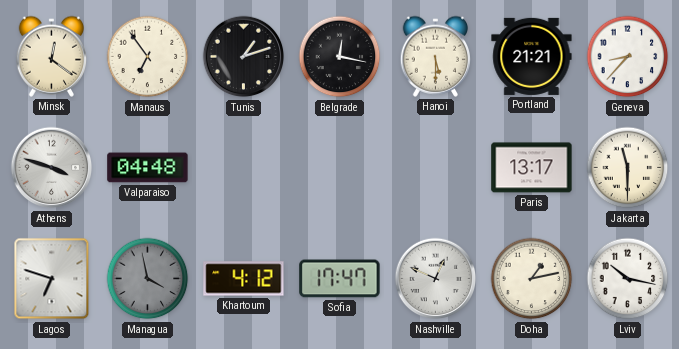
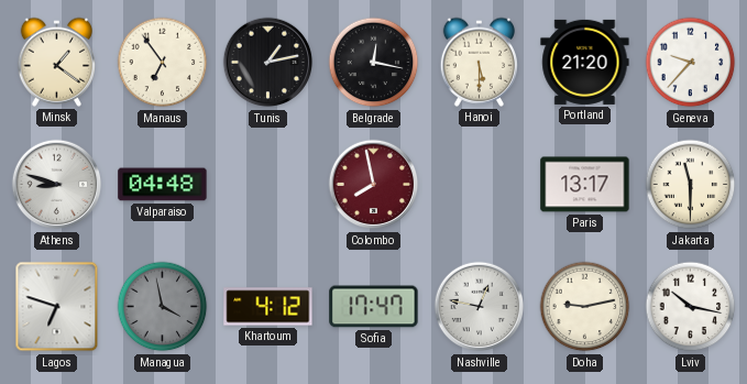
Minsk: 12:21 -> 1:21 (56, 62)
Tunis: 1:12 -> 1:13 (268, 63)
Portland: 21:21 -> 21:20 (585, 62)
Geneva: 8:37 -> 9:37 (691, 63)
Athens: 3:48 -> 8:48 (57, 185)
Colombo: none -> 7:58 (374, 185)
Nashville: 12:49 -> 12:47 (480, 307)
Doha: 1:13 -> 9:13 (585, 307)
